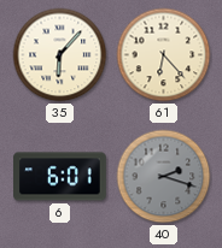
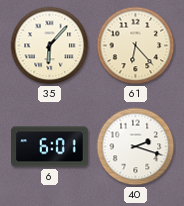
40 dial: grey -> white (136, 147)
